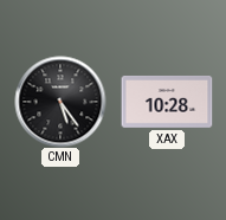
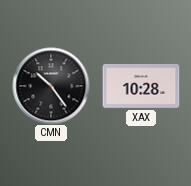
CMN: 5:24 -> 10:24 (51, 86)
